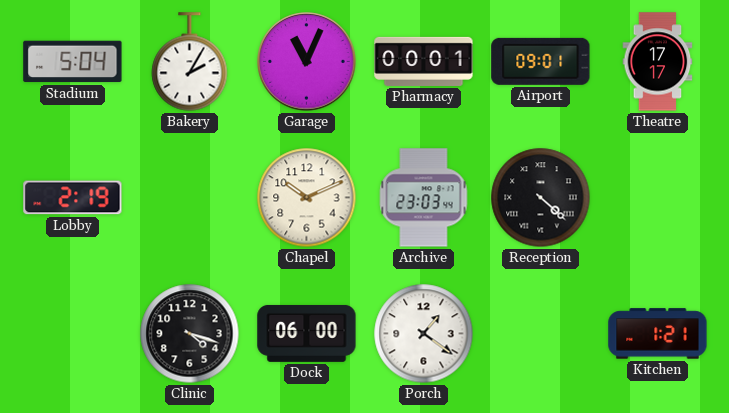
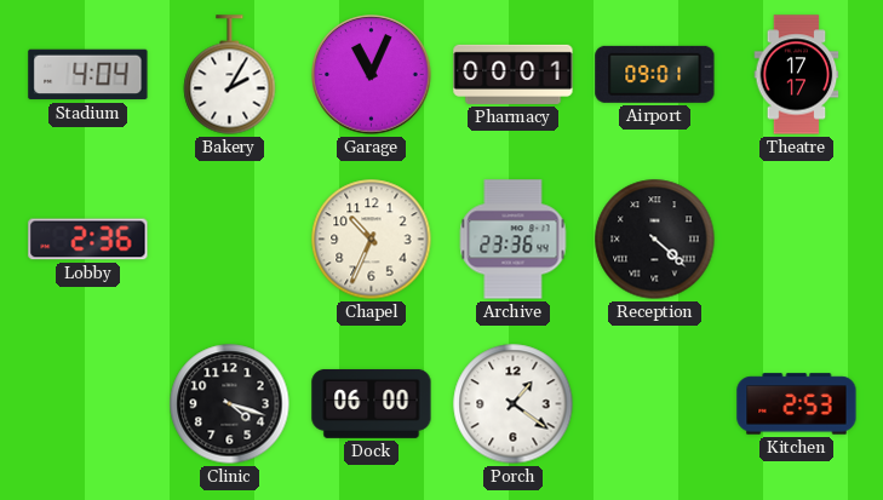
Stadium: 5:04 -> 4:04 (88, 75)
Lobby: 2:19 -> 2:36 (88, 240)
Chapel: 10:11 -> 10:34 (372, 240)
Archive: 23:03 -> 23:36 (514, 240)
Kitchen: 1:21 -> 2:53 (797, 404)
